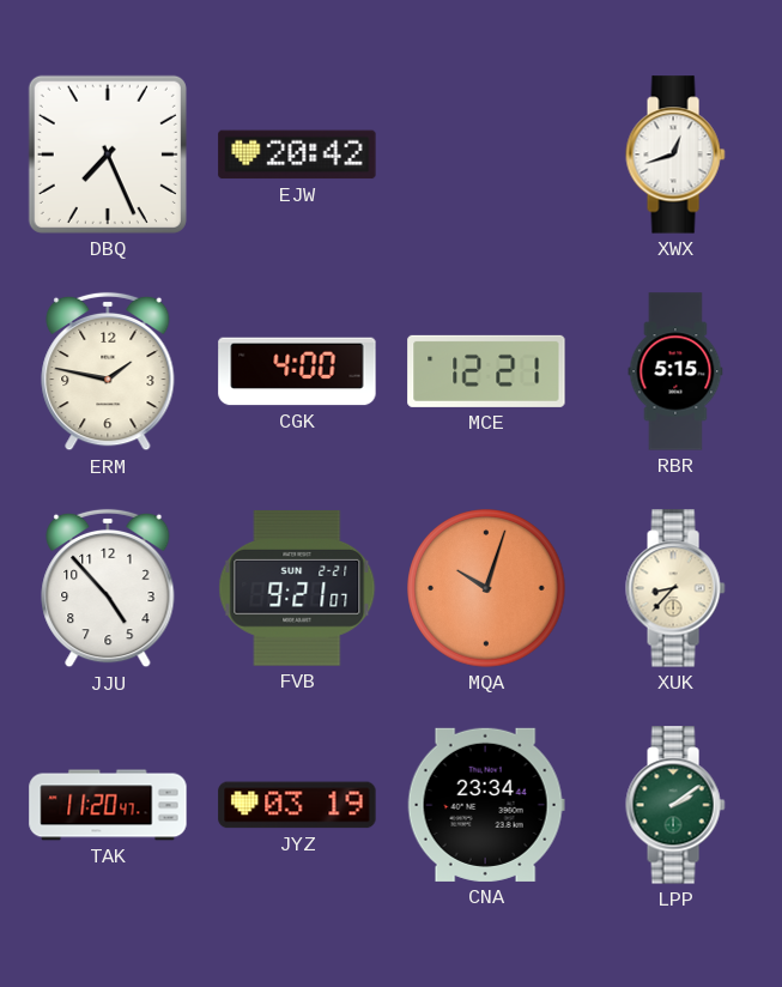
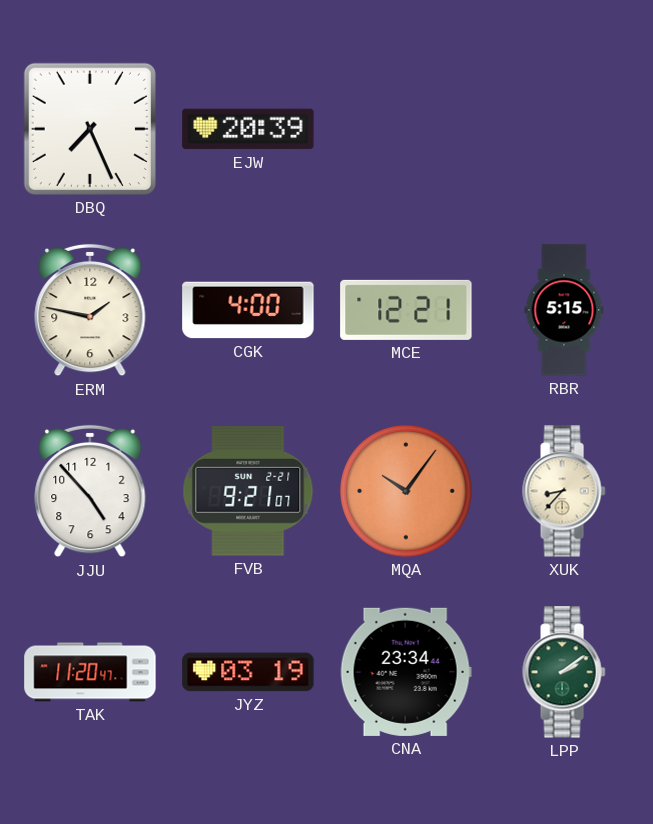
EJW: 20:42 -> 20:39 (248, 129)
XWX: 12:42 -> none (675, 155)
MQA: 10:03 -> 10:06 (406, 491)
